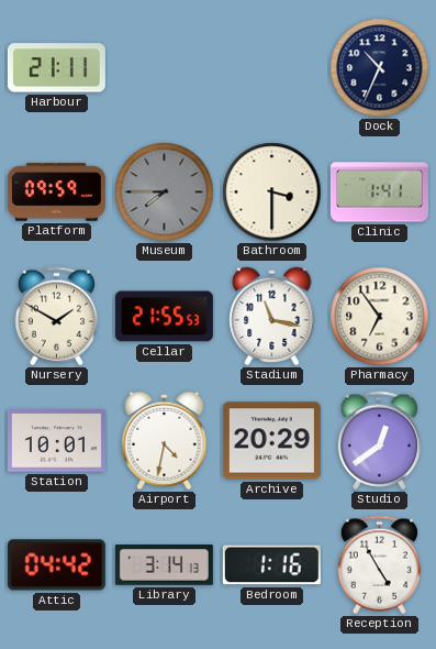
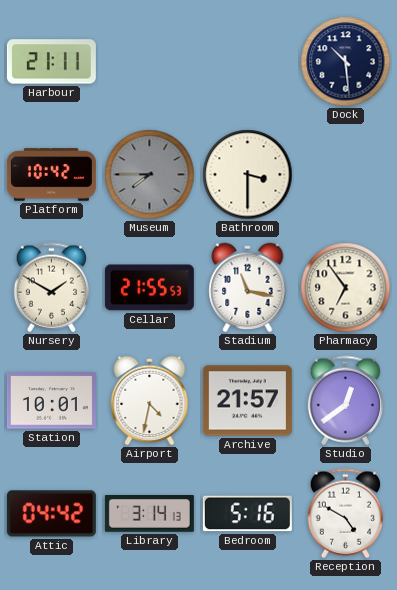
Dock: 10:34 -> 10:29 (346, 62)
Platform: 09:59 -> 10:42 (51, 175)
Clinic: 1:41 -> none (379, 193)
Archive: 20:29 -> 21:57 (247, 401)
Bedroom: 1:16 -> 5:16 (247, 514)
Reception: 4:55 -> 4:50 (345, 514)
